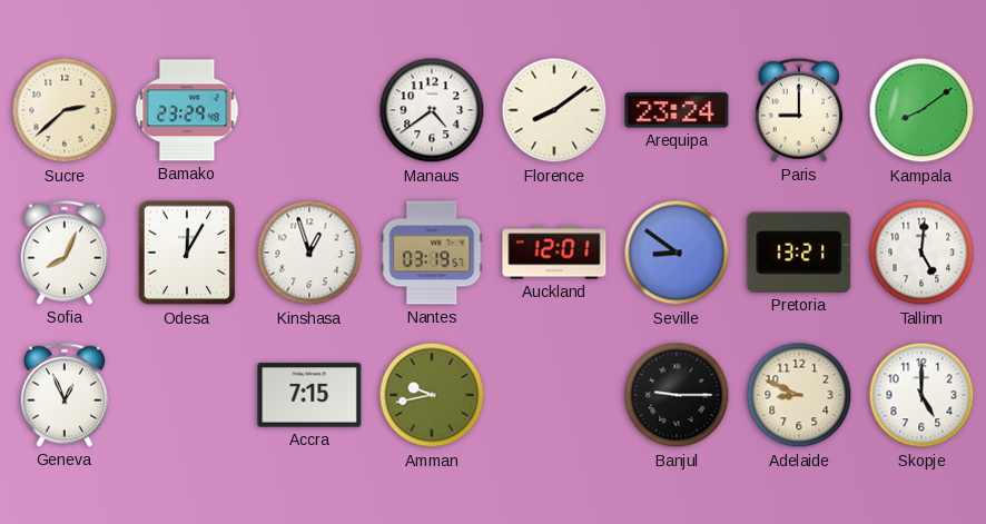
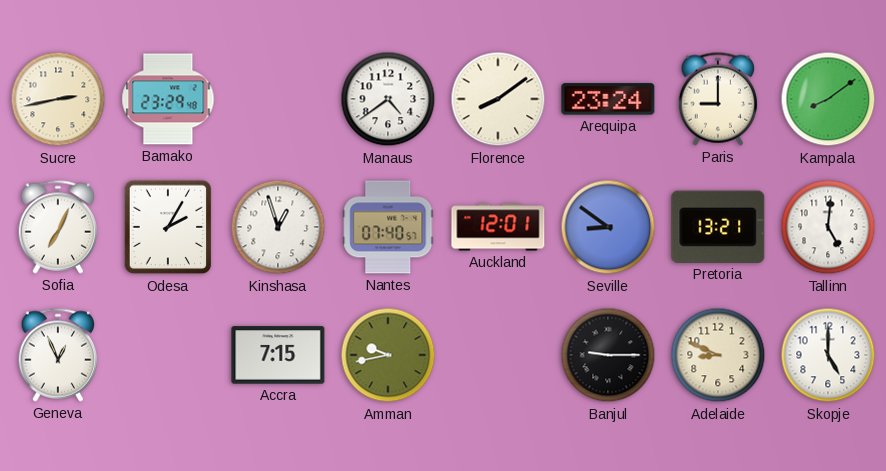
Sucre: 2:38 -> 2:43 (58, 99)
Sofia: 8:04 -> 7:04 (58, 227)
Odesa: 12:05 -> 2:05 (168, 227)
Nantes: 03:19 -> 07:40 (388, 227)
